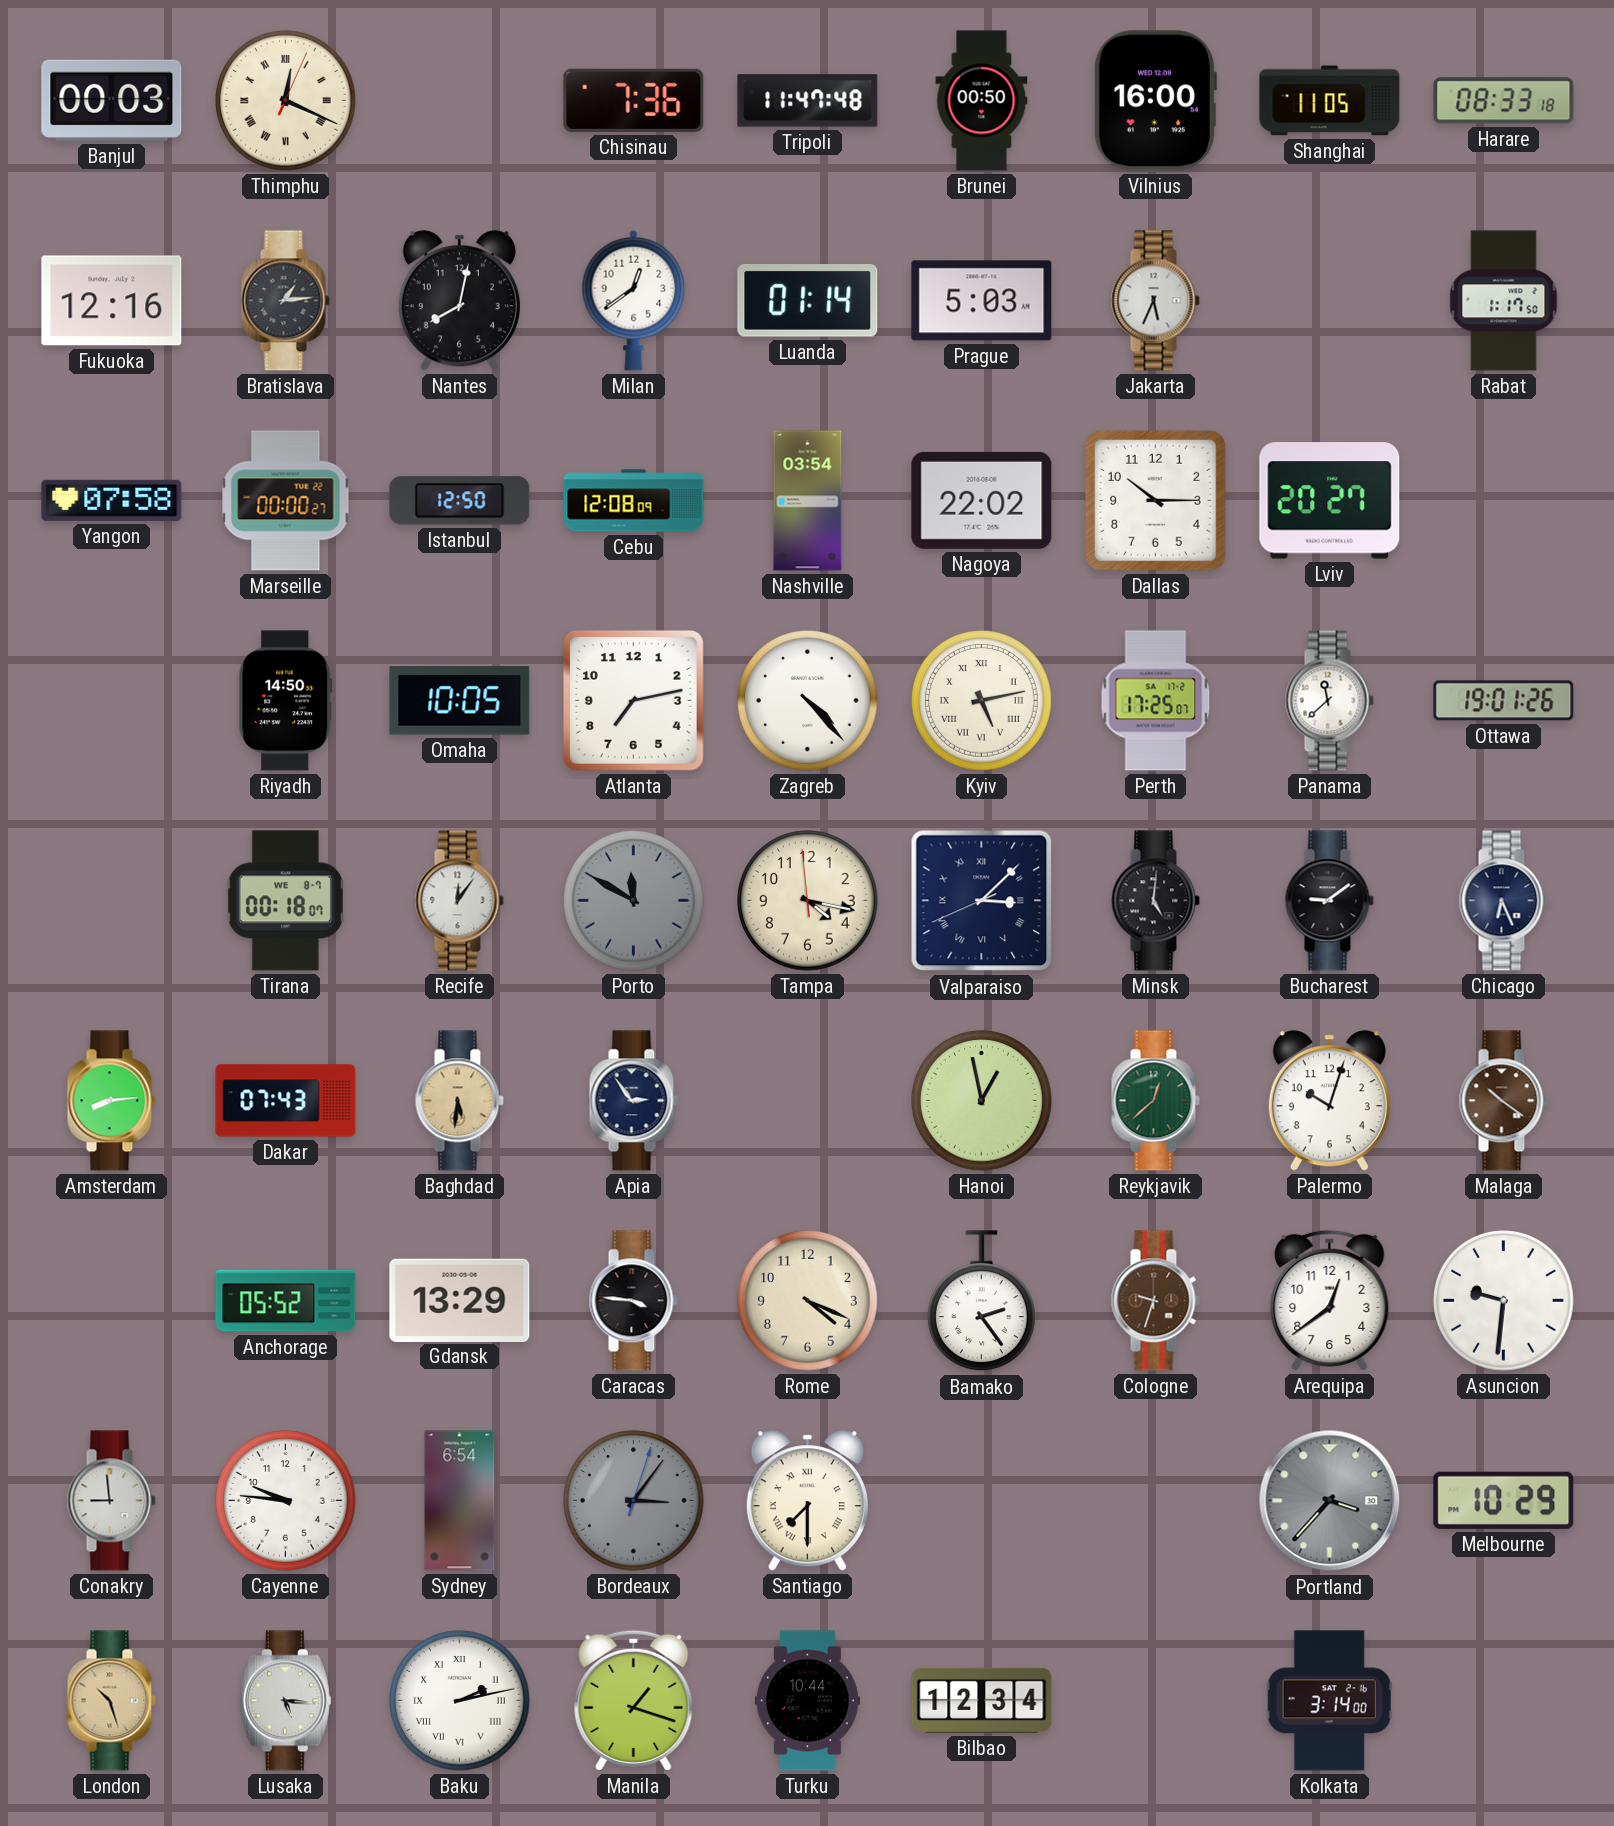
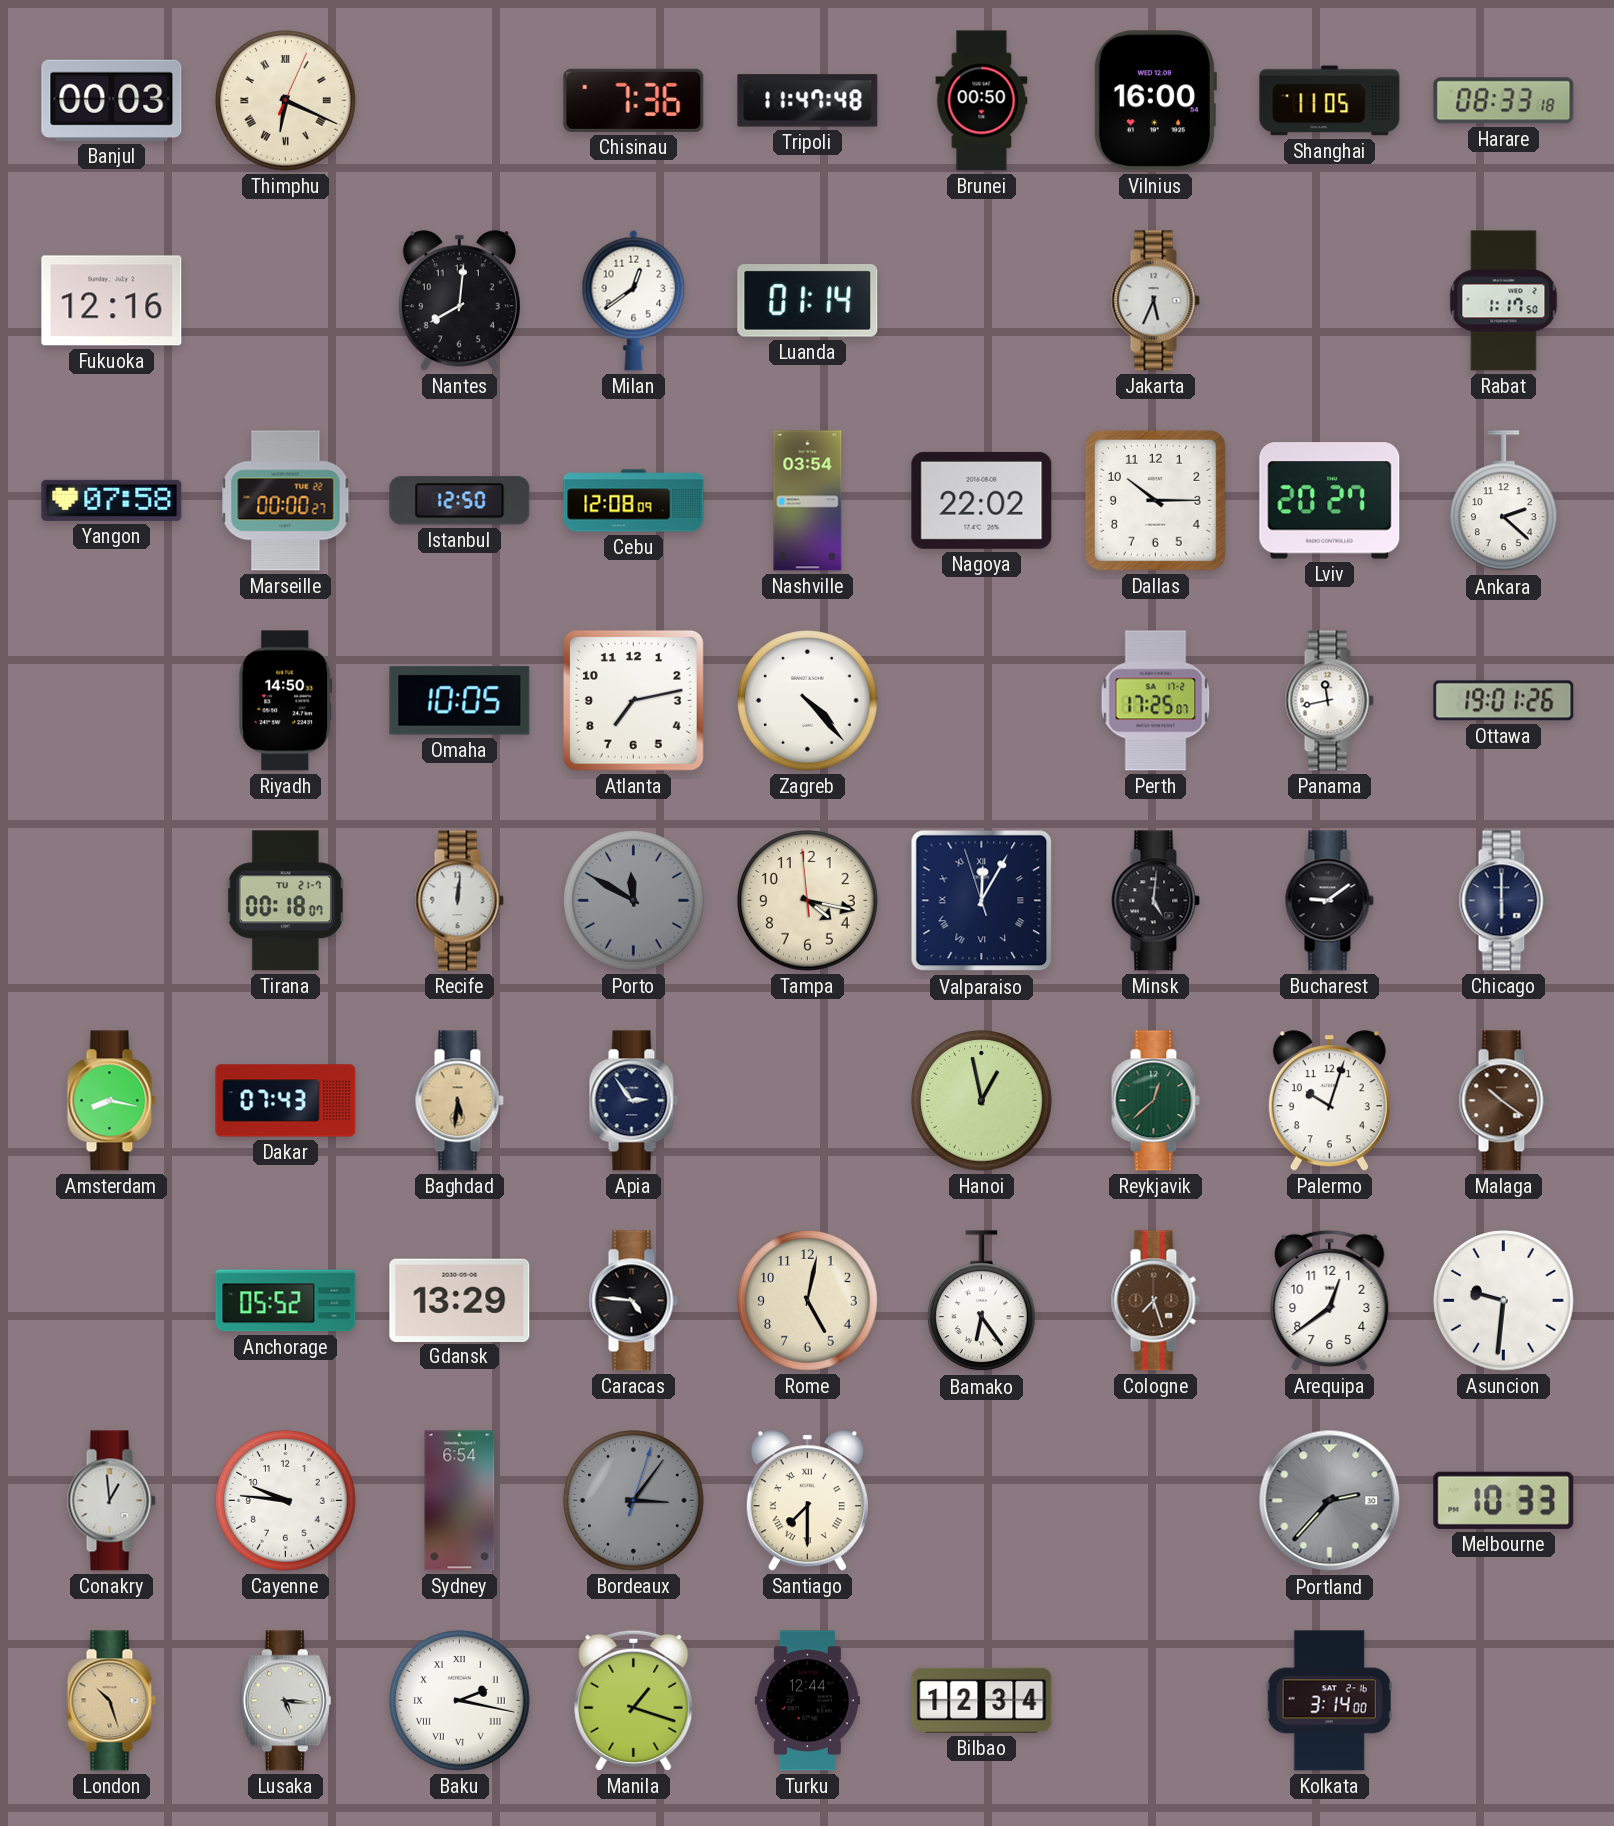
Thimphu: 12:19 -> 6:19 (286, 101)
Bratislava: 1:14 -> none (285, 301)
Nantes: 8:02 -> 8:01 (459, 301)
Prague: 5:03 -> none (982, 301)
Ankara: none -> 2:22 (1504, 501)
Kyiv: 5:13 -> none (982, 701)
Panama: 11:38 -> 11:43 (1329, 701)
Tirana date: WE 8-7 -> TU 21-7 (285, 901)
Recife: 12:06 -> 12:01 (459, 901)
Valparaiso: 3:07 -> 12:04 (982, 901)
Chicago: 6:26 -> 6:00 (1503, 901)
Amsterdam: 8:14 -> 8:17 (111, 1101)
Caracas: 3:46 -> 4:46 (633, 1301)
Rome: 4:19 -> 5:02 (808, 1301)
Bamako: 2:24 -> 6:24 (982, 1301)
Cologne: 9:33 -> 7:27 (1155, 1301)
Conakry: 8:59 -> 12:59 (111, 1501)
Portland: 3:37 -> 2:37 (1330, 1501)
Melbourne: 10:29 -> 10:33 (1504, 1500)
Baku: 2:13 -> 2:17 (460, 1701)
Turku: 10:44 -> 12:44 (807, 1701)
